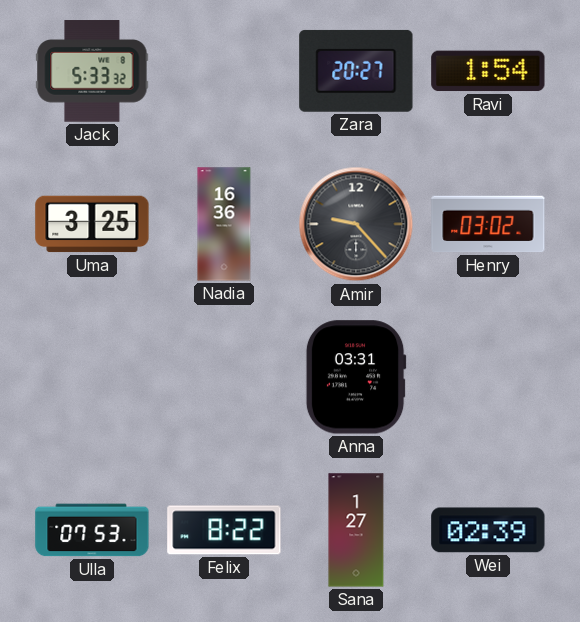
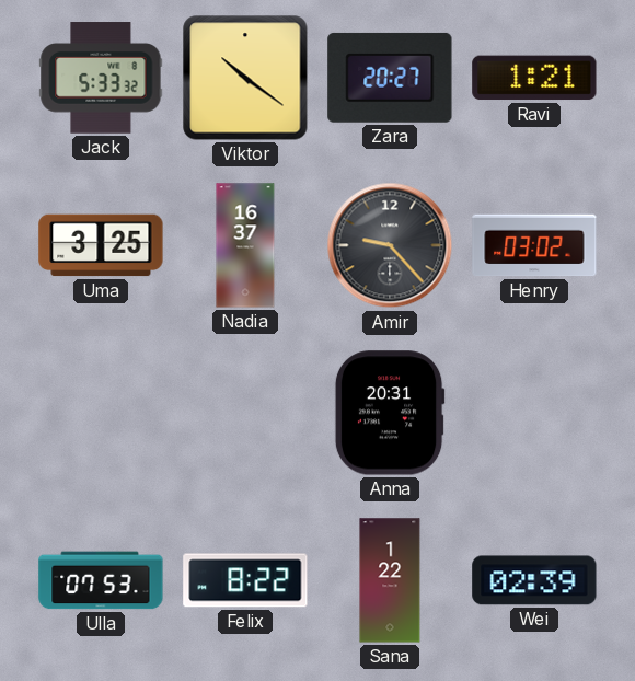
Viktor: none -> 10:21 (245, 78)
Ravi: 1:54 -> 1:21 (534, 78)
Nadia: 16:36 -> 16:37 (245, 245)
Anna: 03:31 -> 20:31 (390, 413)
Sana: 1:27 -> 1:22 (390, 580)
